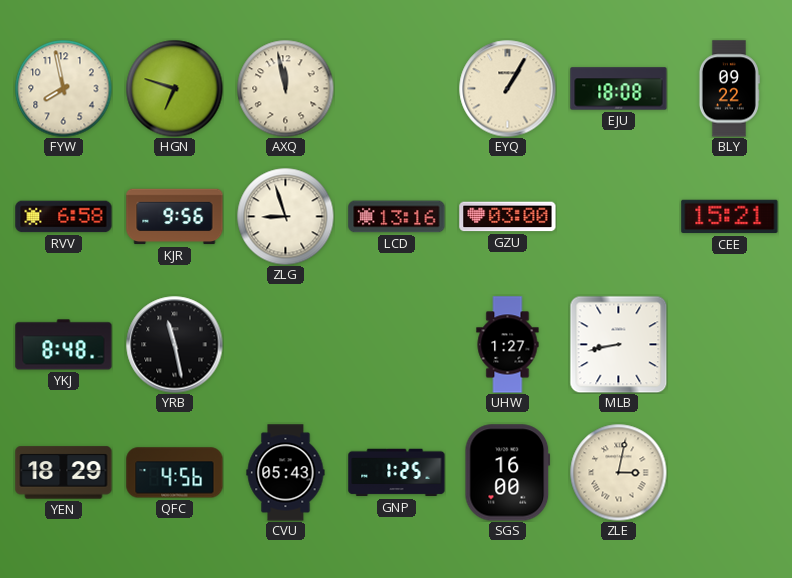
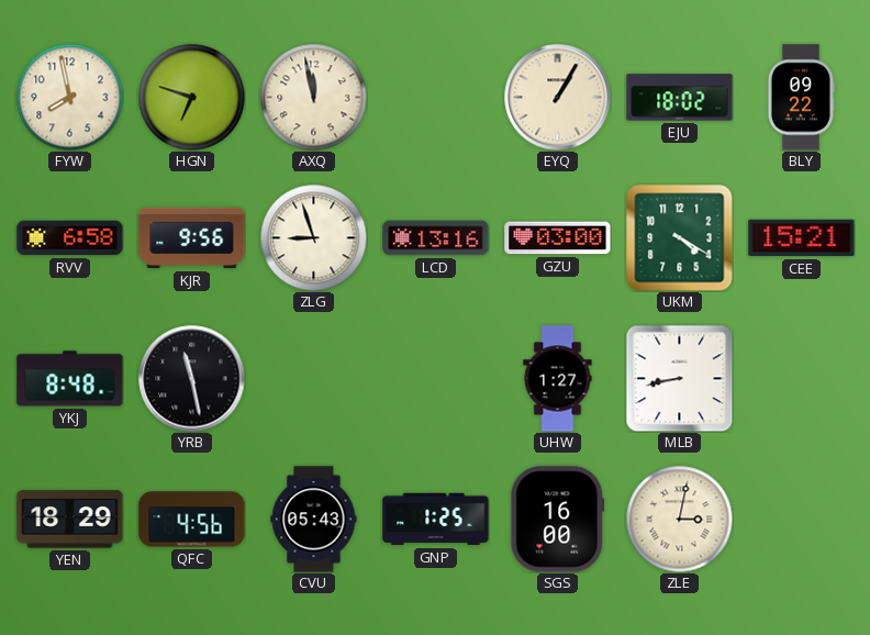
EJU: 18:08 -> 18:02 (680, 98)
UKM: none -> 4:20 (680, 238)
